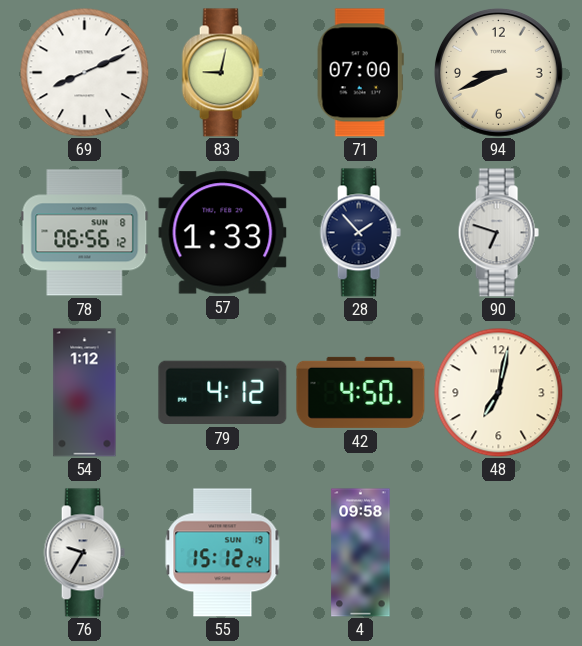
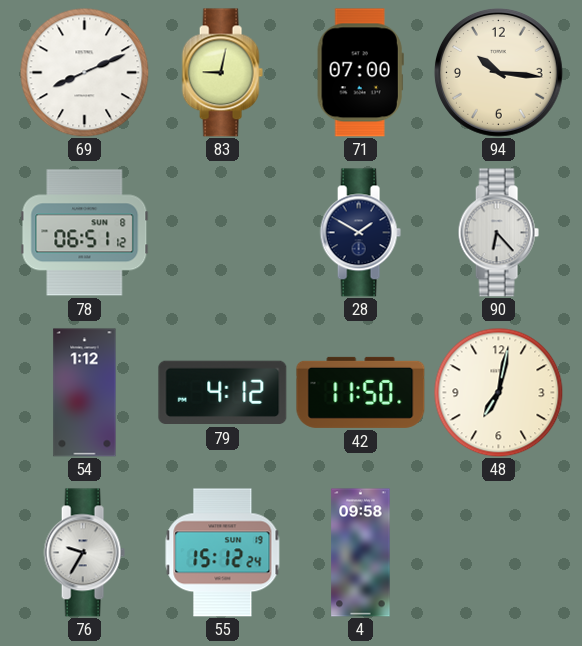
94: 8:41 -> 10:16 (498, 72)
78: 06:56 -> 06:51 (85, 233)
57: 1:33 -> none (223, 233)
28: 1:53 -> 1:50 (360, 233)
90: 6:48 -> 6:23 (498, 233)
42: 4:50 -> 11:50 (361, 392)
